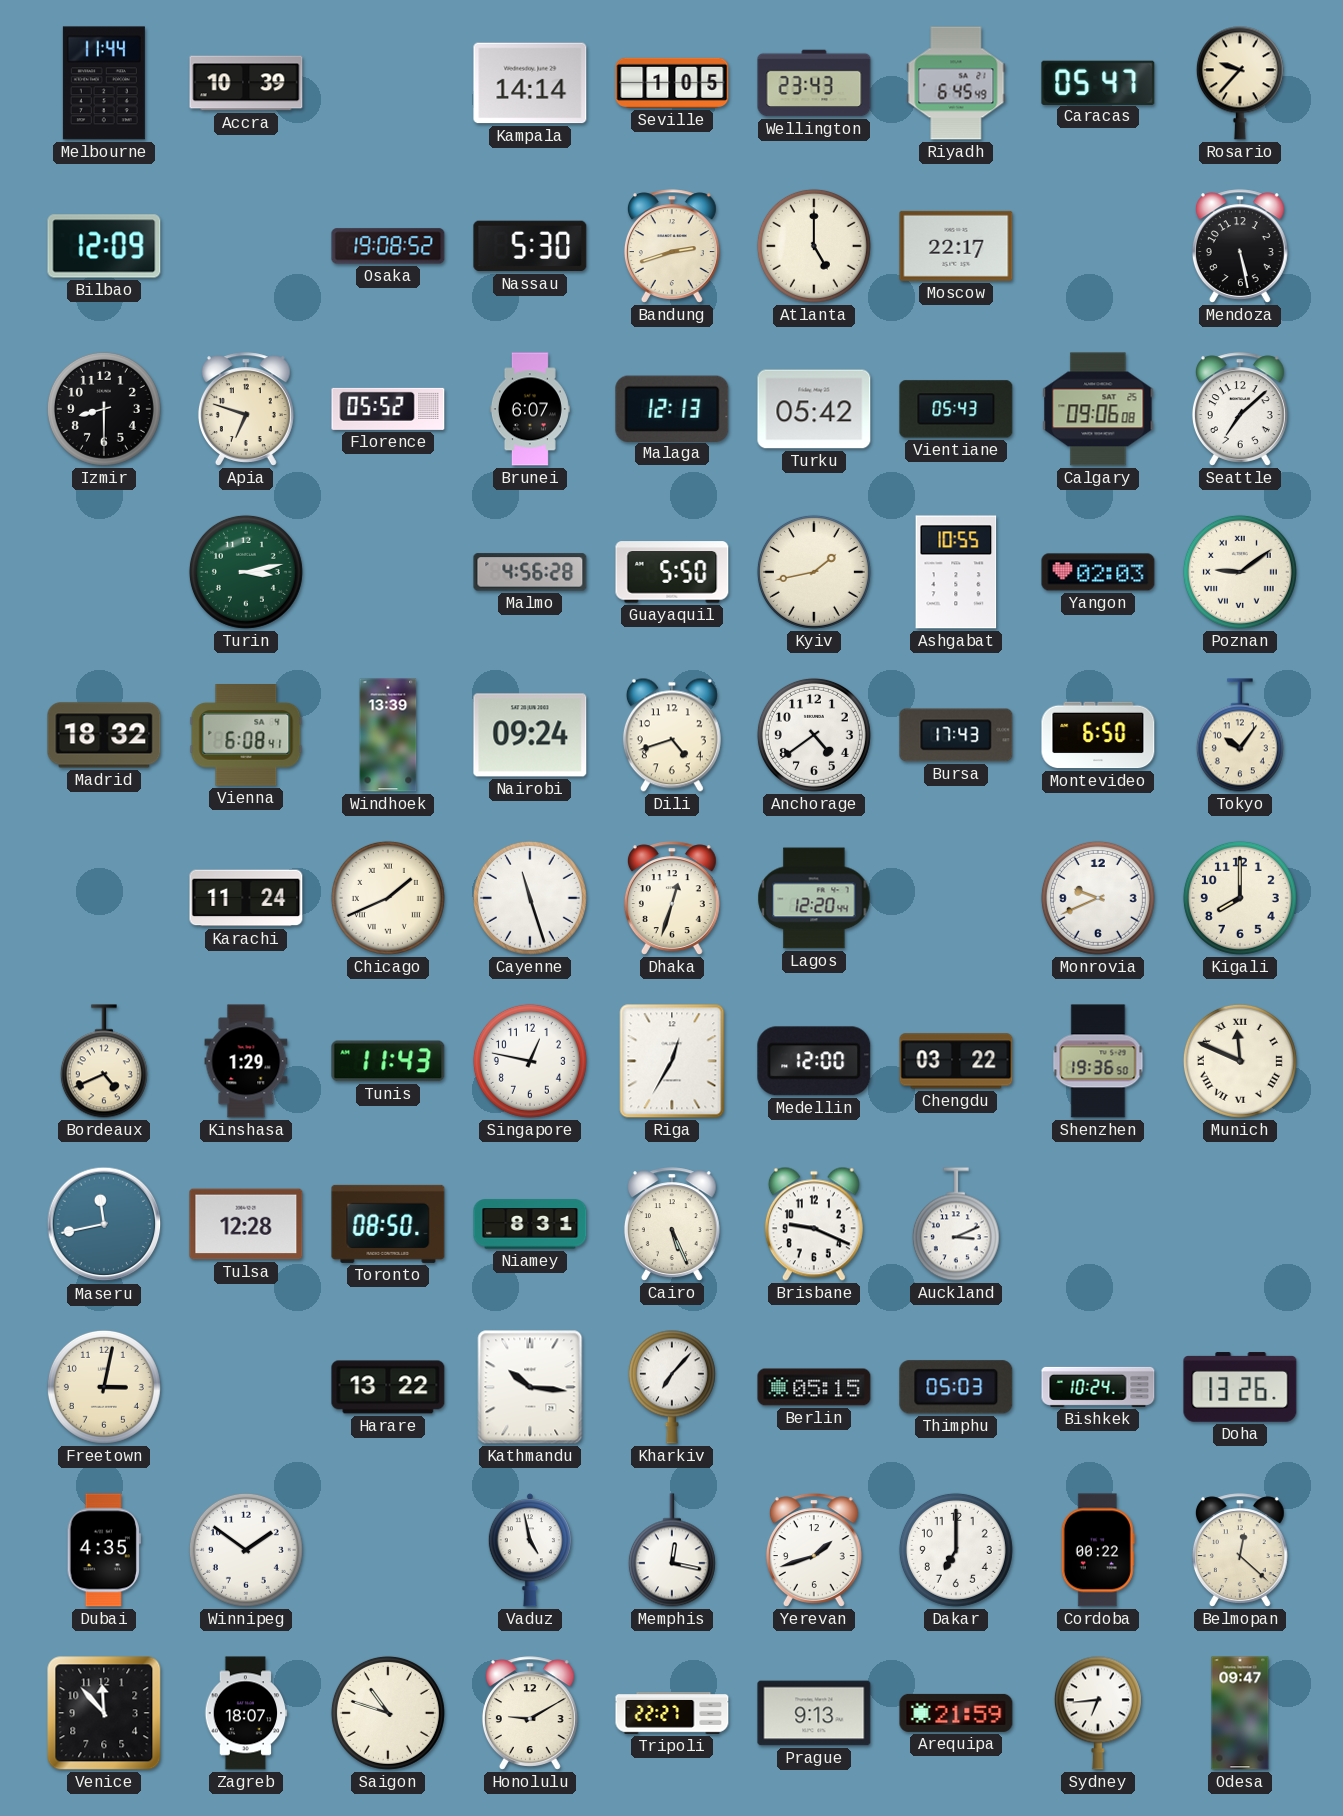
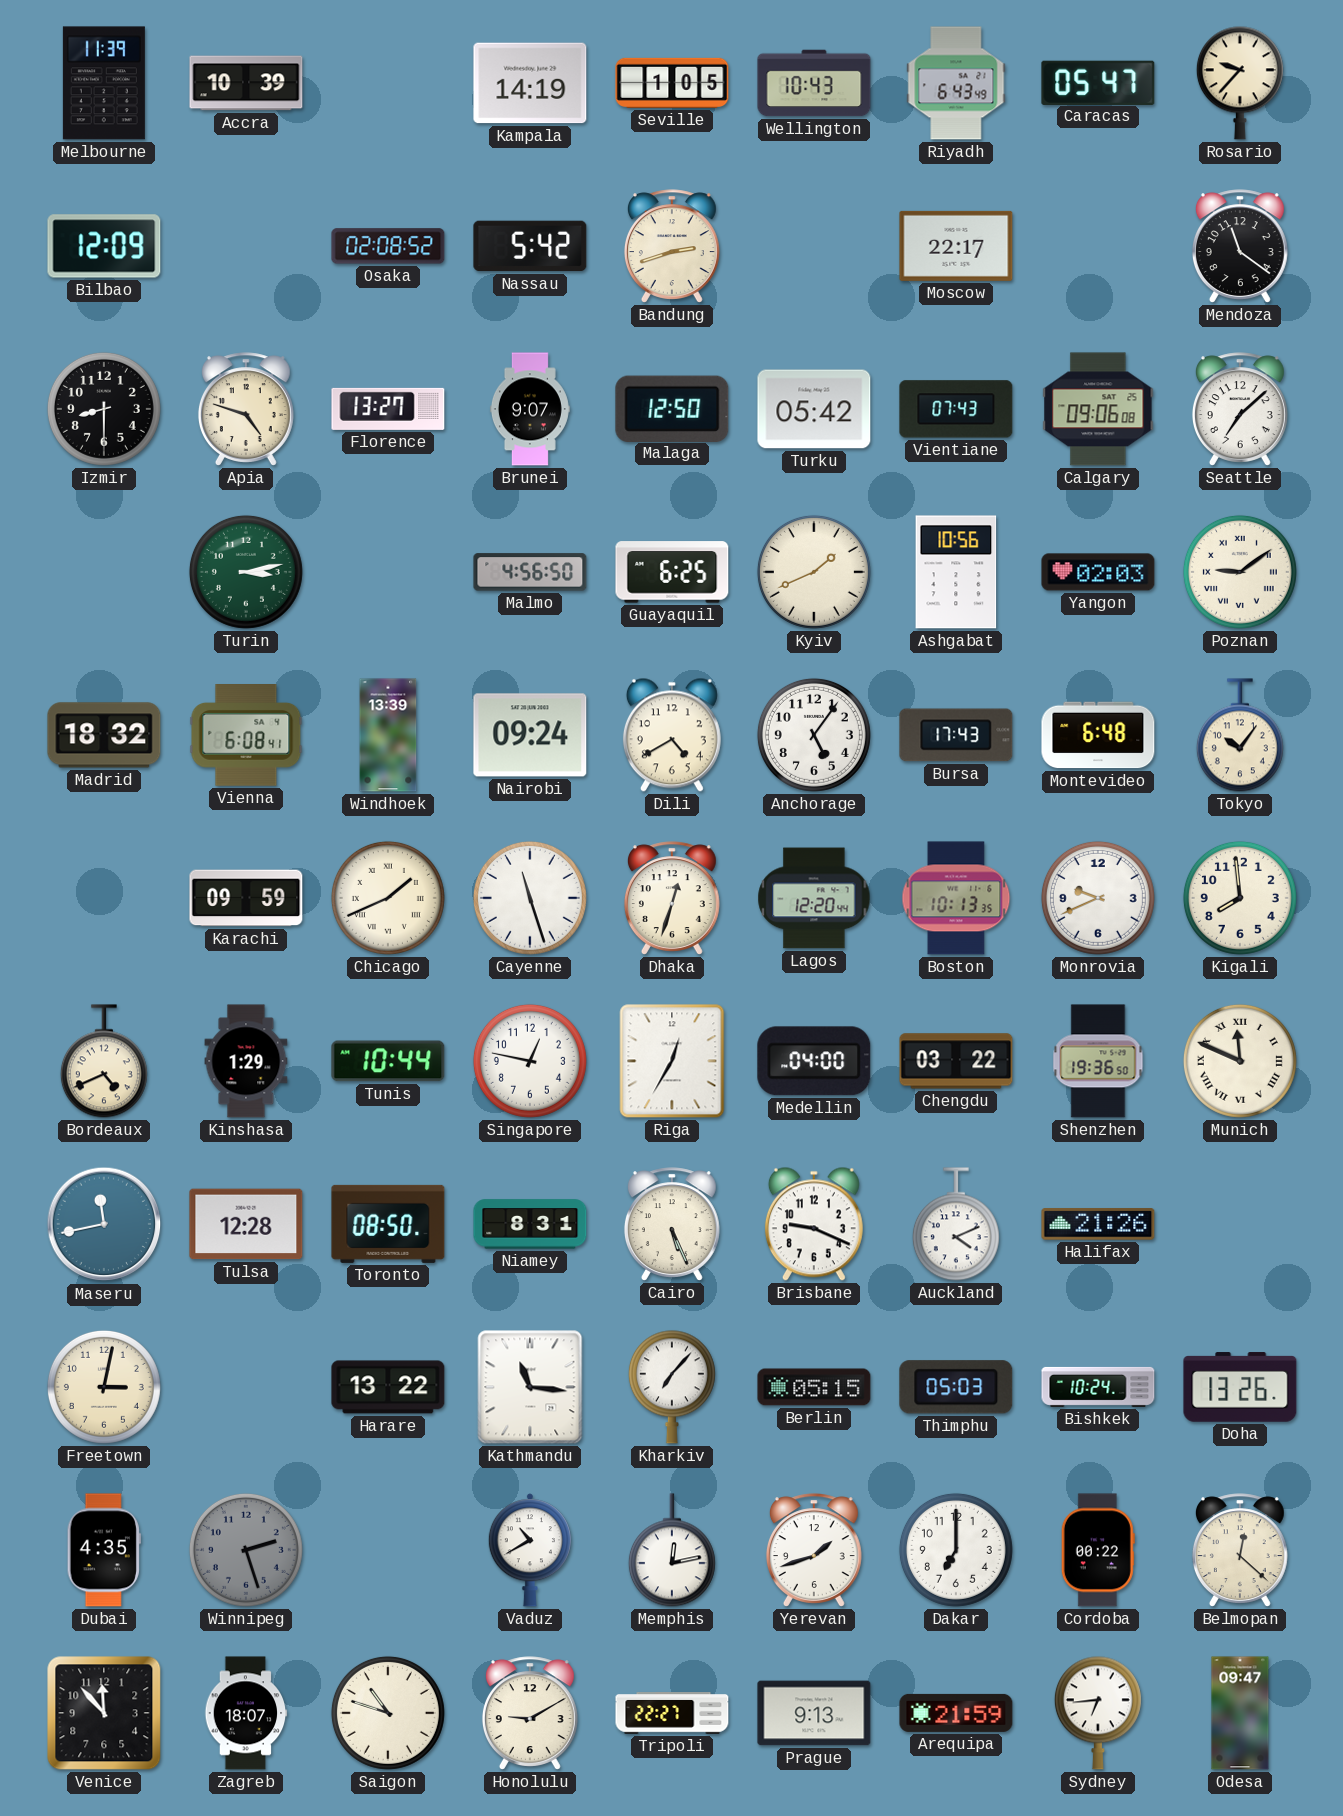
Melbourne: 11:44 -> 11:39 (104, 83)
Kampala: 14:14 -> 14:19 (530, 83)
Wellington: 23:43 -> 10:43 (814, 83)
Riyadh: 6:45 -> 6:43 (956, 83)
Osaka: 19:08 -> 02:08 (388, 246)
Nassau: 5:30 -> 5:42 (530, 246)
Atlanta: 5:00 -> none (814, 246)
Mendoza: 5:28 -> 11:21 (1240, 246)
Apia: 6:48 -> 4:48 (246, 409)
Florence: 05:52 -> 13:27 (388, 409)
Brunei: 6:07 -> 9:07 (530, 409)
Malaga: 12:13 -> 12:50 (672, 408)
Vientiane: 05:43 -> 07:43 (956, 409)
Malmo: 4:56:28 -> 4:56:50 (530, 572)
Guayaquil: 5:50 -> 6:25 (672, 572)
Kyiv: 1:43 -> 1:41 (814, 572)
Ashgabat: 10:55 -> 10:56 (956, 572)
Dili: 4:42 -> 4:40 (672, 735)
Anchorage: 4:39 -> 5:06 (814, 735)
Montevideo: 6:50 -> 6:48 (1098, 735)
Karachi: 11:24 -> 09:59 (246, 898)
Boston: none -> 10:13 (956, 898)
Kigali: 8:00 -> 7:59 (1240, 898)
Tunis: 11:43 -> 10:44 (388, 1061)
Medellin: 12:00 -> 04:00 (814, 1061)
Auckland: 3:11 -> 4:11 (956, 1224)
Halifax: none -> 21:26 (1098, 1224)
Kathmandu: 10:16 -> 11:16 (530, 1387)
Winnipeg: 1:51 -> 2:27 (246, 1550)
Winnipeg dial: white -> grey (246, 1550)
Vaduz: 4:58 -> 10:40 (530, 1550)
Memphis: 12:17 -> 12:13 (672, 1550)
